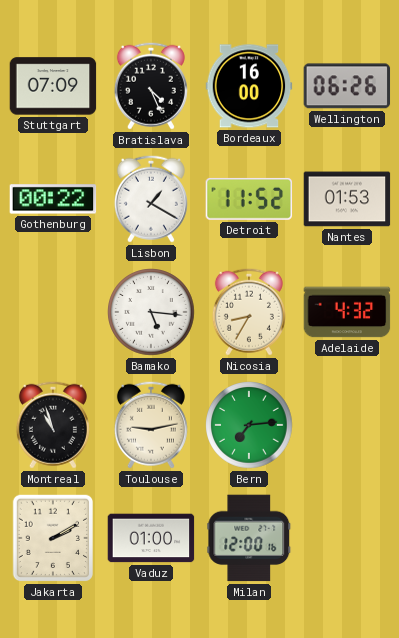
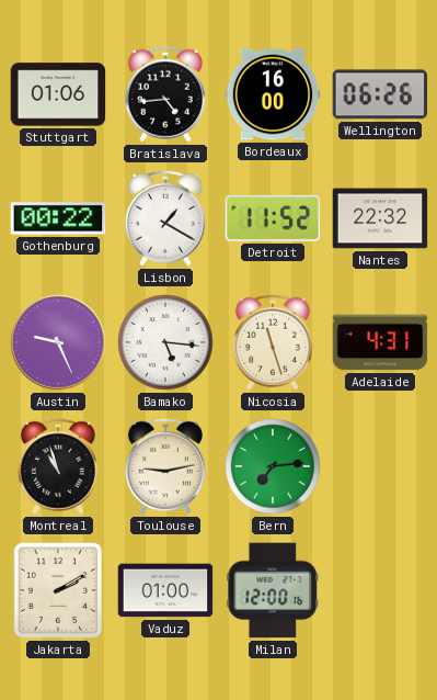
Stuttgart: 07:09 -> 01:06 (58, 94)
Bratislava: 4:26 -> 4:44 (165, 94)
Nantes: 01:53 -> 22:32 (380, 218)
Austin: none -> 9:26 (58, 342)
Nicosia: 8:35 -> 11:27 (273, 342)
Adelaide: 4:32 -> 4:31 (380, 342)
